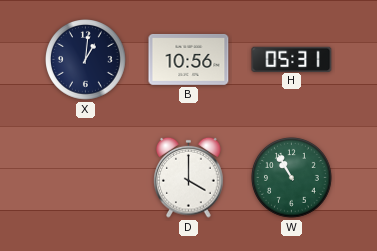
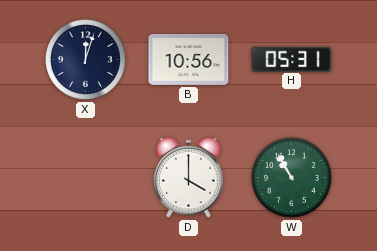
X: 1:01 -> 12:03 (86, 60)
